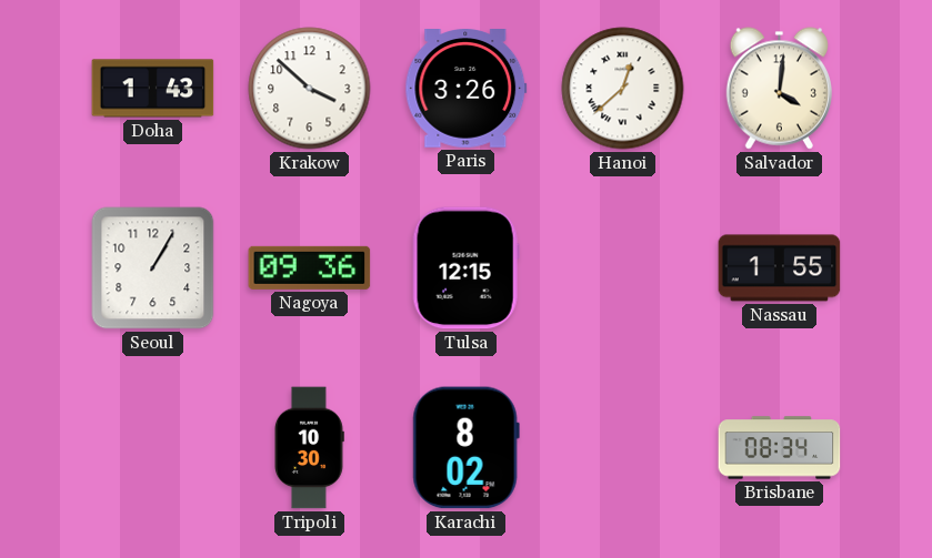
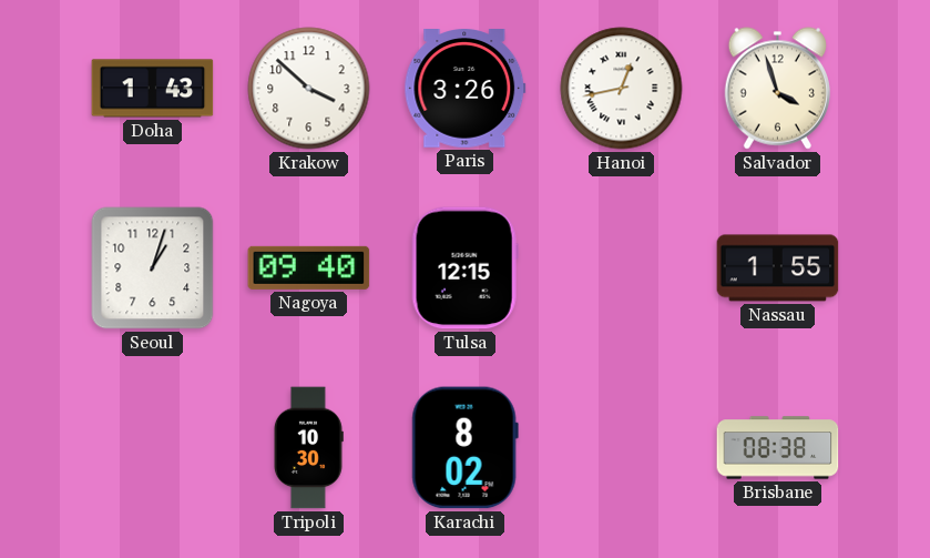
Hanoi: 12:38 -> 12:43 (622, 89)
Salvador: 4:01 -> 3:57 (777, 89)
Seoul: 1:05 -> 1:03 (153, 268)
Nagoya: 09:36 -> 09:40 (309, 267)
Brisbane: 08:34 -> 08:38 (778, 448)
